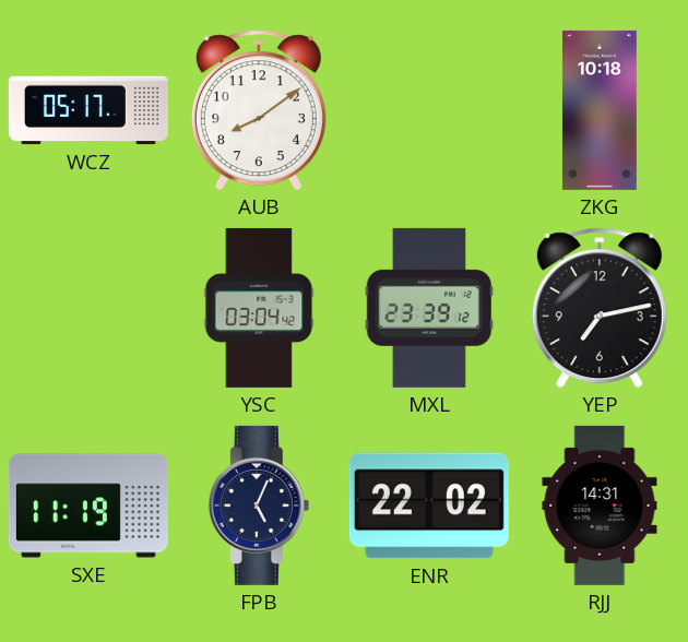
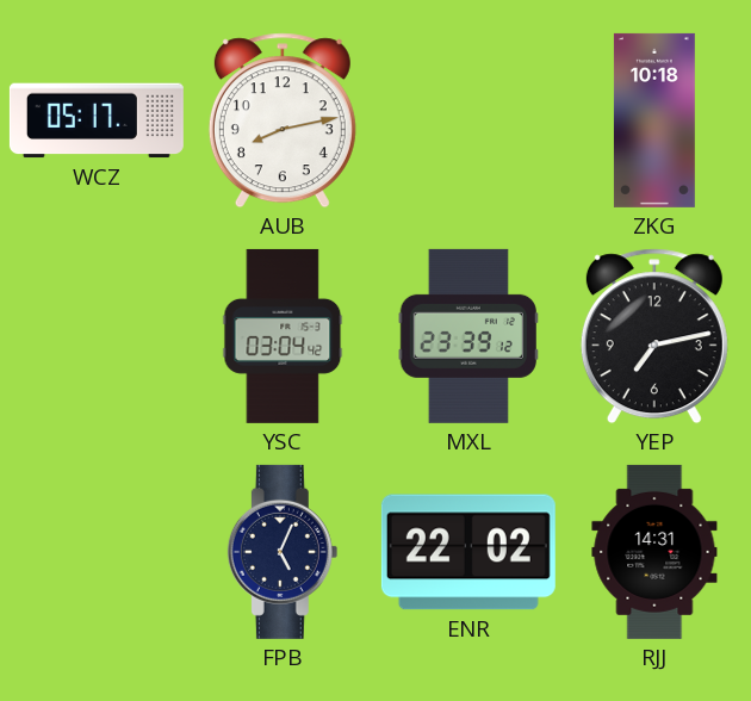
AUB: 8:09 -> 8:13 (283, 120)
SXE: 11:19 -> none (88, 506)
